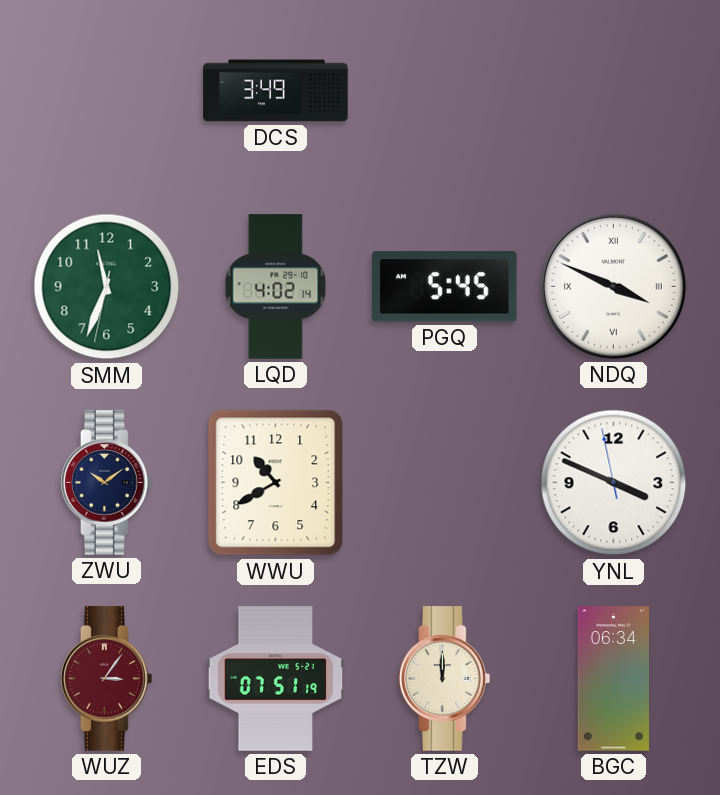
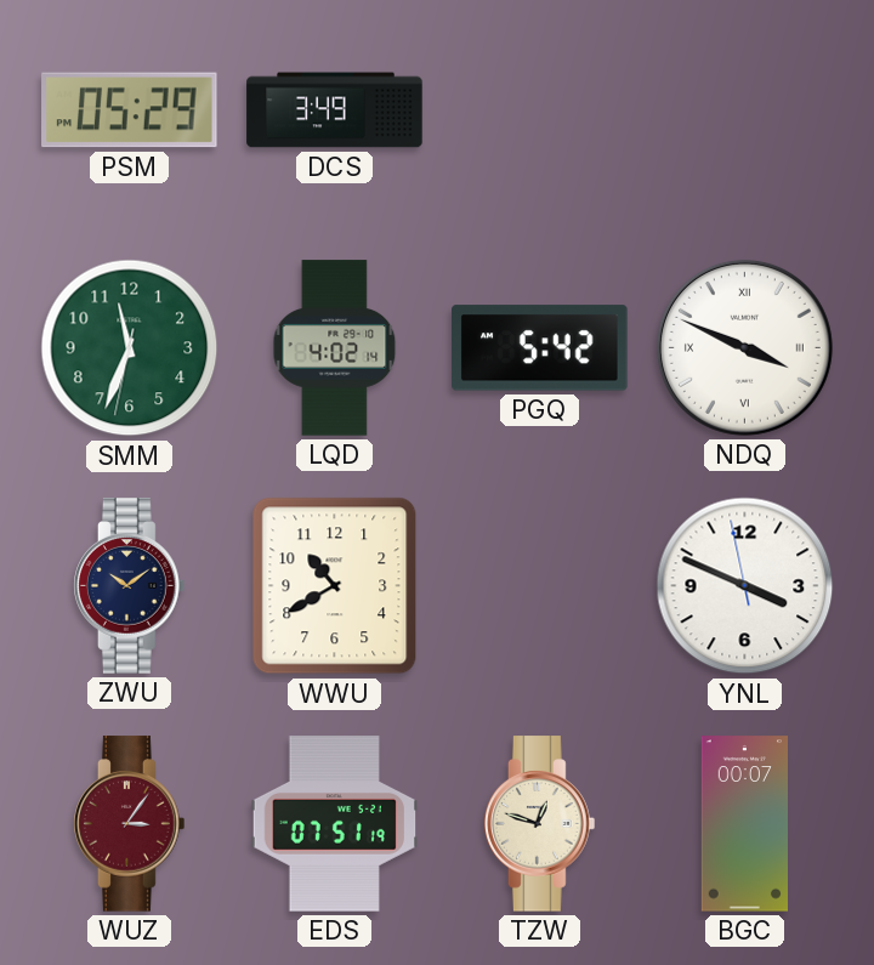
PSM: none -> 05:29 (130, 110)
PGQ: 5:45 -> 5:42 (540, 348)
TZW: 12:00 -> 12:48 (540, 824)
BGC: 06:34 -> 00:07 (744, 824)
